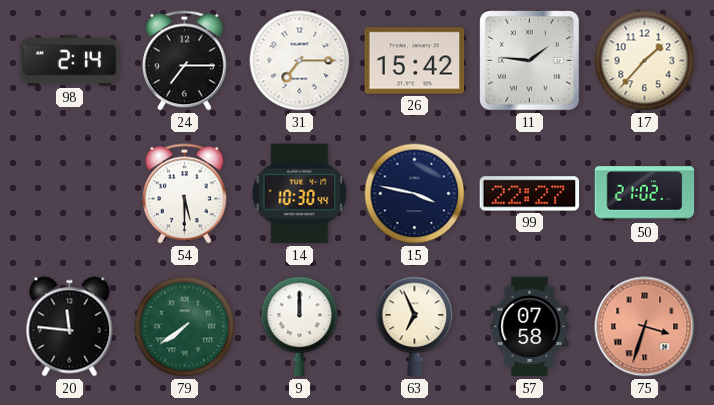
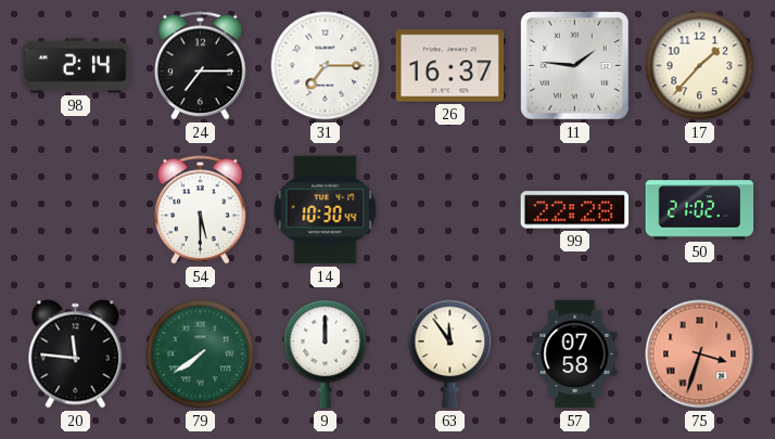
26: 15:42 -> 16:37 (450, 66)
15: 3:47 -> none (415, 194)
99: 22:27 -> 22:28 (575, 210)
63: 6:56 -> 11:54 (450, 354)
